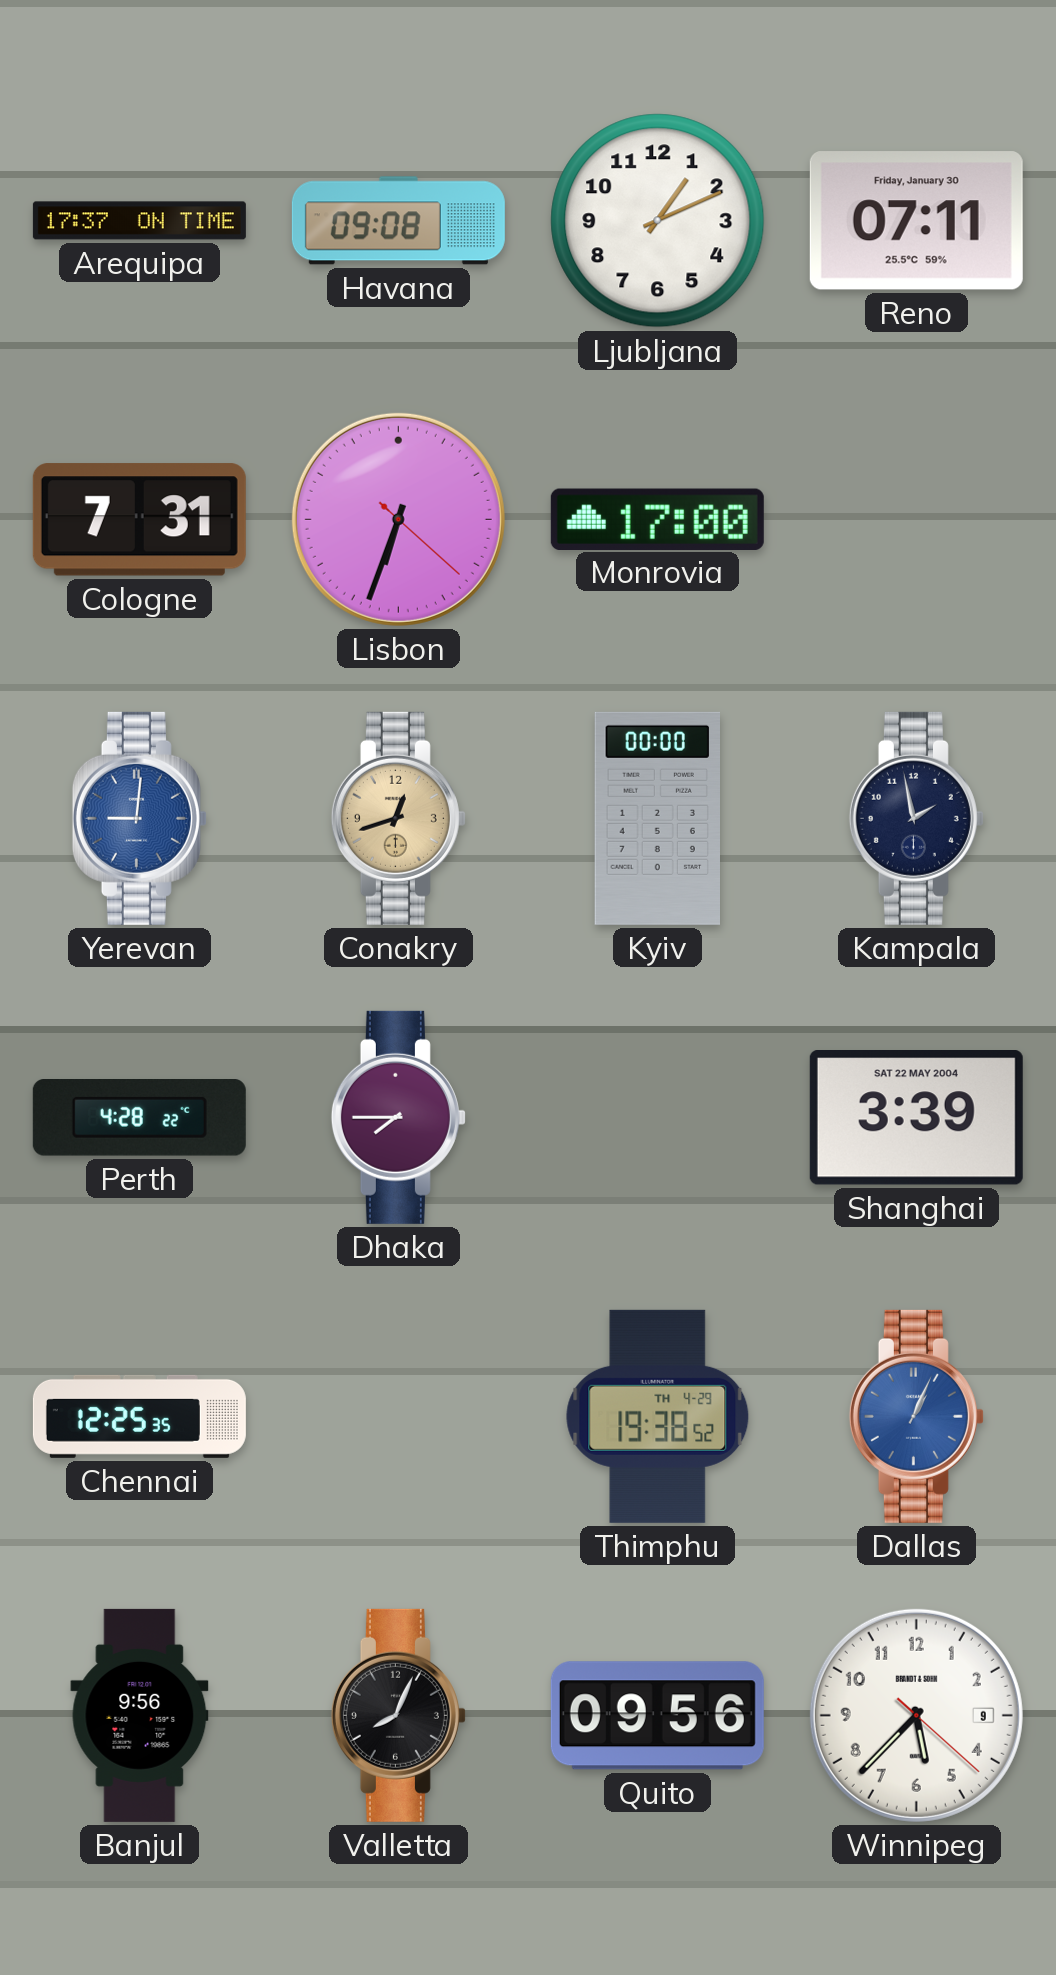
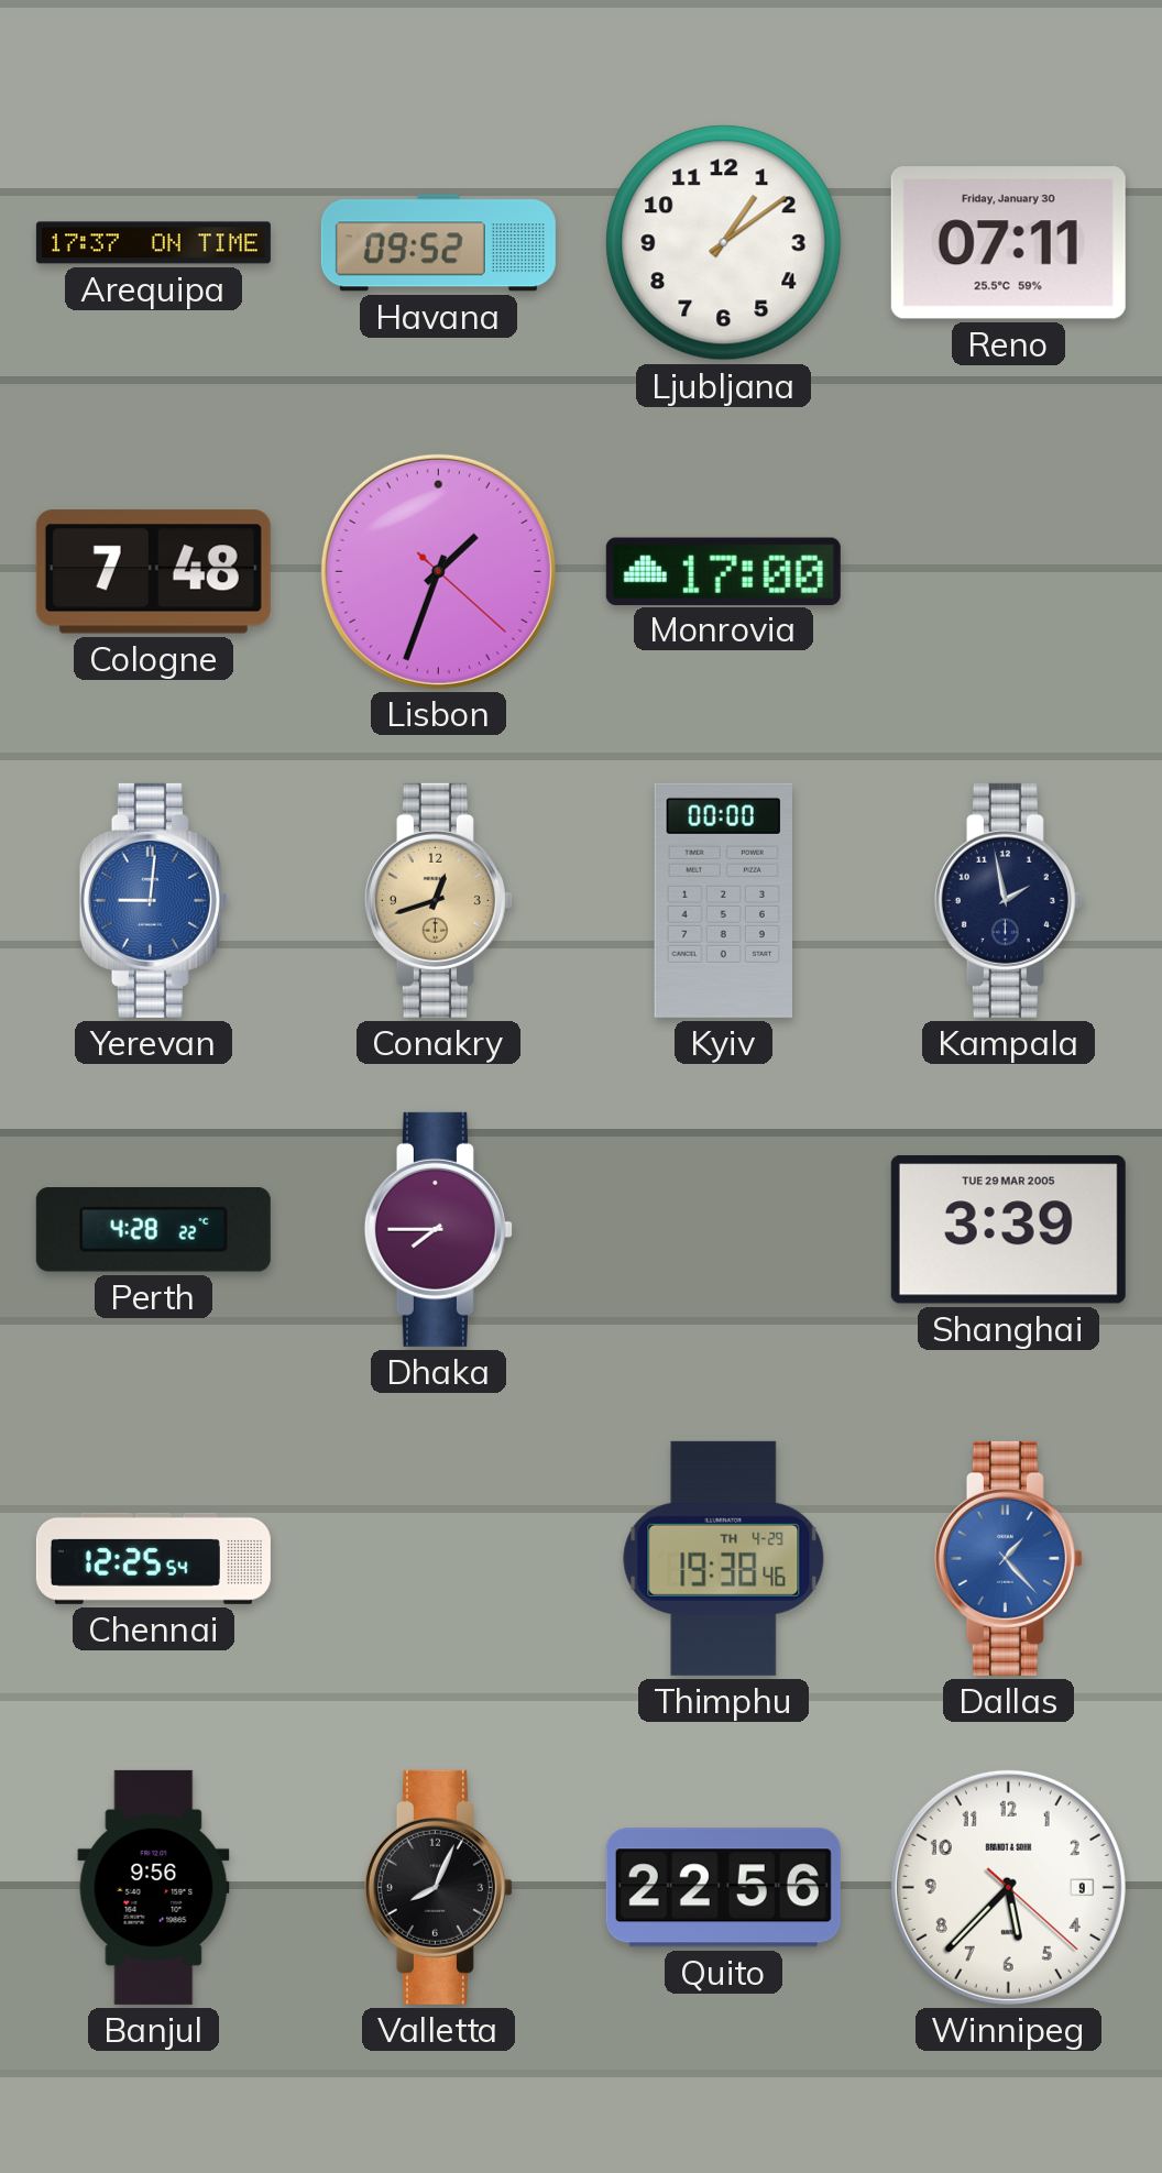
Havana: 09:08 -> 09:52 (438, 243)
Ljubljana: 1:11 -> 1:09 (724, 243)
Cologne: 7:31 -> 7:48 (153, 572)
Lisbon: 6:33 -> 1:33 (438, 571)
Shanghai date: SAT 22 MAY 2004 -> TUE 29 MAR 2005 (1008, 1230)
Chennai: 12:25:35 -> 12:25:54 (153, 1558)
Thimphu: 19:38:52 -> 19:38:46 (724, 1558)
Dallas: 1:04 -> 1:23 (1008, 1558)
Quito: 09:56 -> 22:56 (723, 1888)
